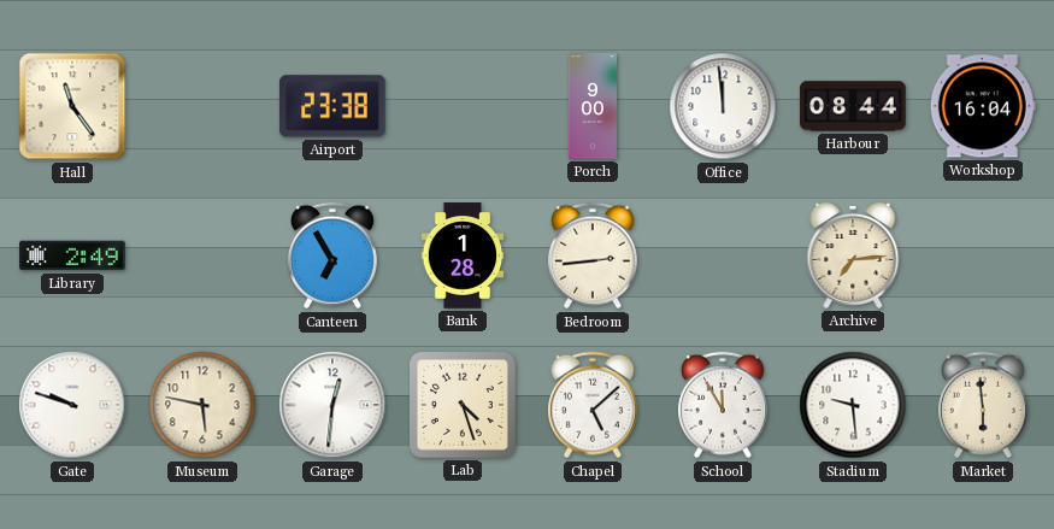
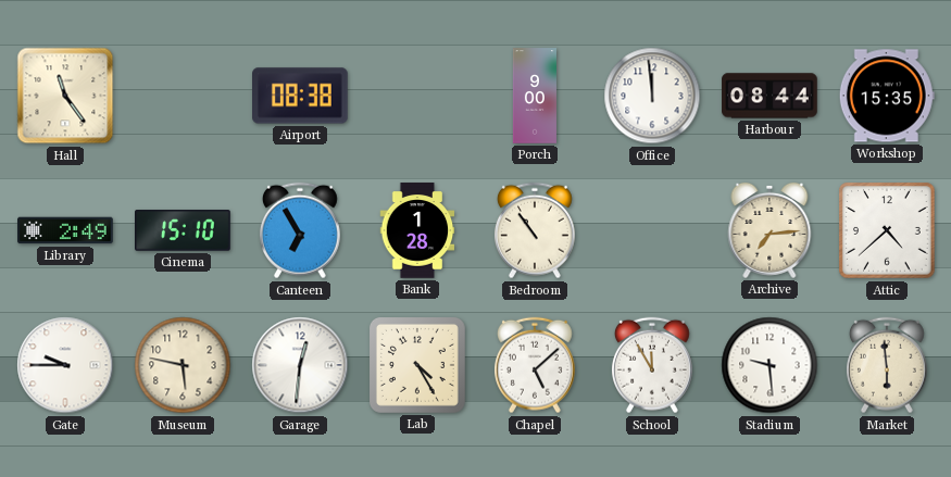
Airport: 23:38 -> 08:38 (301, 96)
Workshop: 16:04 -> 15:35 (887, 96)
Cinema: none -> 15:10 (184, 230)
Bedroom: 2:44 -> 10:54 (535, 230)
Attic: none -> 4:38 (887, 230)
Gate: 9:48 -> 9:45 (65, 365)
Lab: 4:27 -> 4:25 (417, 365)
